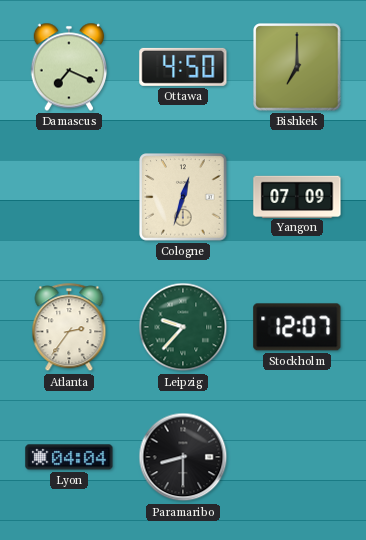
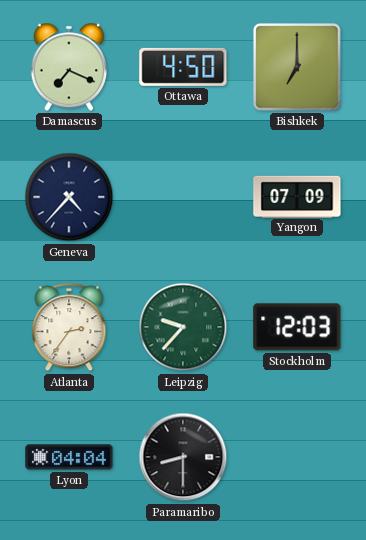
Geneva: none -> 4:37 (69, 197)
Cologne: 12:33 -> none (183, 197)
Stockholm: 12:07 -> 12:03 (297, 327)
